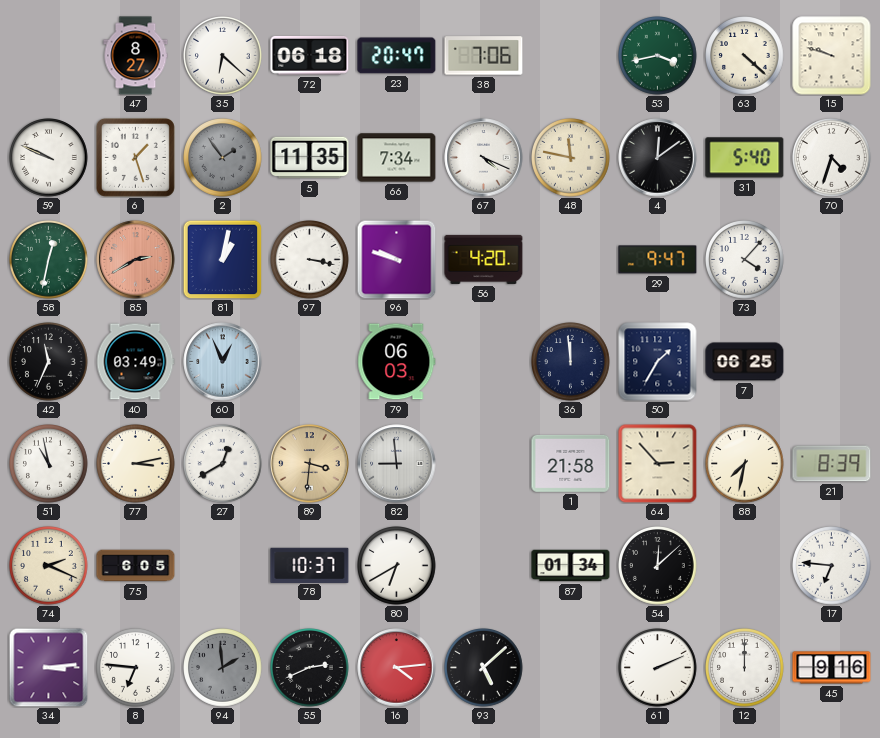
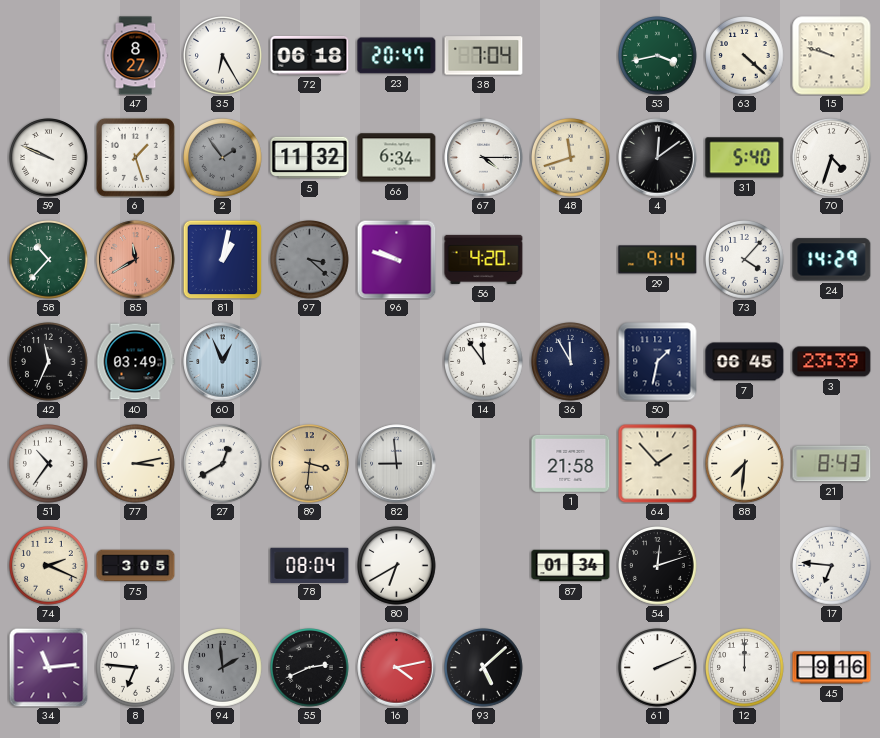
35: 6:22 -> 6:25 (223, 56)
38: 7:06 -> 7:04 (484, 56)
5: 11:35 -> 11:32 (310, 158)
66: 7:34 -> 6:34 (397, 158)
67: 4:19 -> 4:15 (484, 158)
48: 11:47 -> 11:42 (571, 158)
58: 12:32 -> 10:37 (49, 260)
85: 2:40 -> 11:40 (136, 260)
97: 3:17 -> 3:22 (310, 260)
97 dial: white -> grey (310, 260)
29: 9:47 -> 9:14 (658, 260)
24: none -> 14:29 (832, 260)
79: 06:03 -> none (397, 362)
14: none -> 11:54 (484, 362)
36: 11:59 -> 11:55 (571, 362)
50: 1:35 -> 1:32 (658, 362)
7: 06:25 -> 06:45 (745, 362)
3: none -> 23:39 (832, 362)
51: 10:58 -> 10:36 (49, 464)
64: 2:53 -> 1:53 (658, 464)
88: 7:32 -> 7:31 (745, 464)
21: 8:39 -> 8:43 (832, 464)
75: 6:05 -> 3:05 (136, 566)
78: 10:37 -> 08:04 (310, 565)
54: 12:08 -> 12:12 (658, 566)
34: 3:14 -> 11:14 (48, 667)
16: 4:14 -> 4:13 (397, 668)
